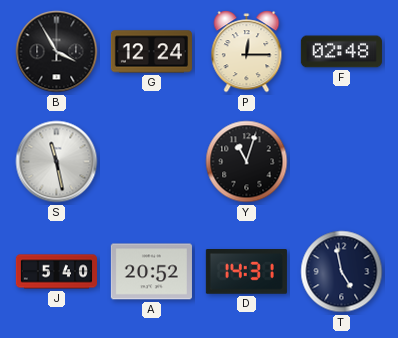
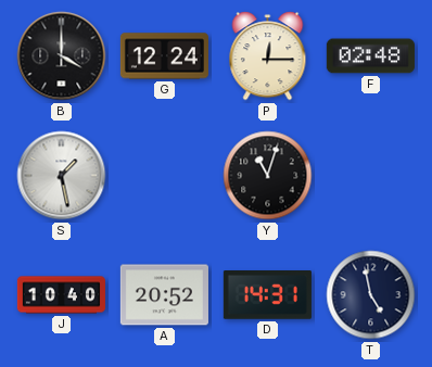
B: 3:55 -> 4:00 (62, 56)
S: 11:28 -> 1:28 (62, 176)
J: 5:40 -> 10:40 (61, 295)
